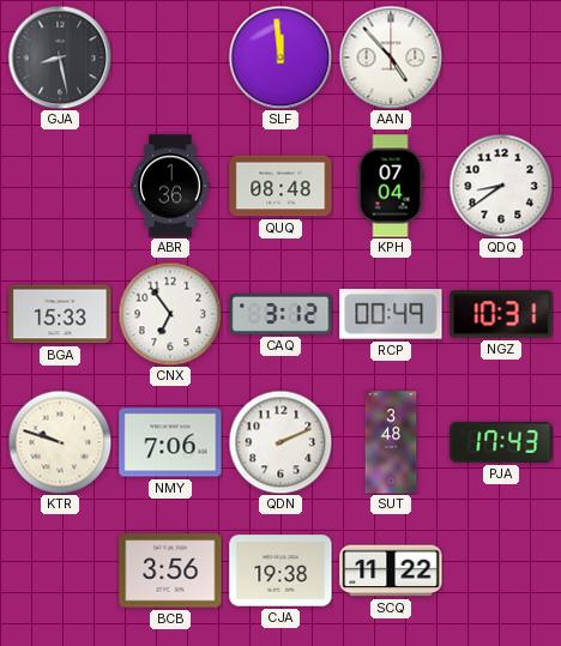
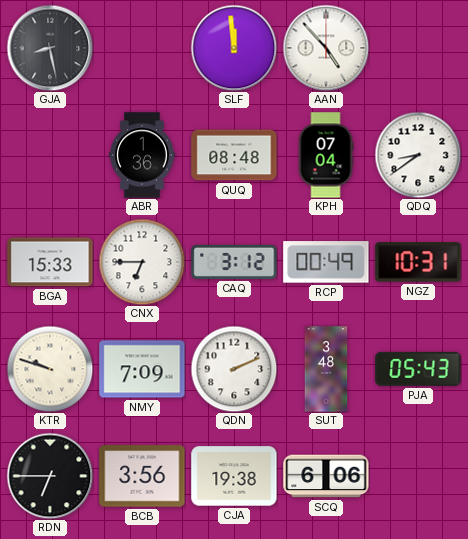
CNX: 6:54 -> 6:45 (142, 262)
NMY: 7:06 -> 7:09 (142, 369)
PJA: 17:43 -> 05:43 (418, 369)
RDN: none -> 6:45 (50, 476)
SCQ: 11:22 -> 6:06 (326, 476)
